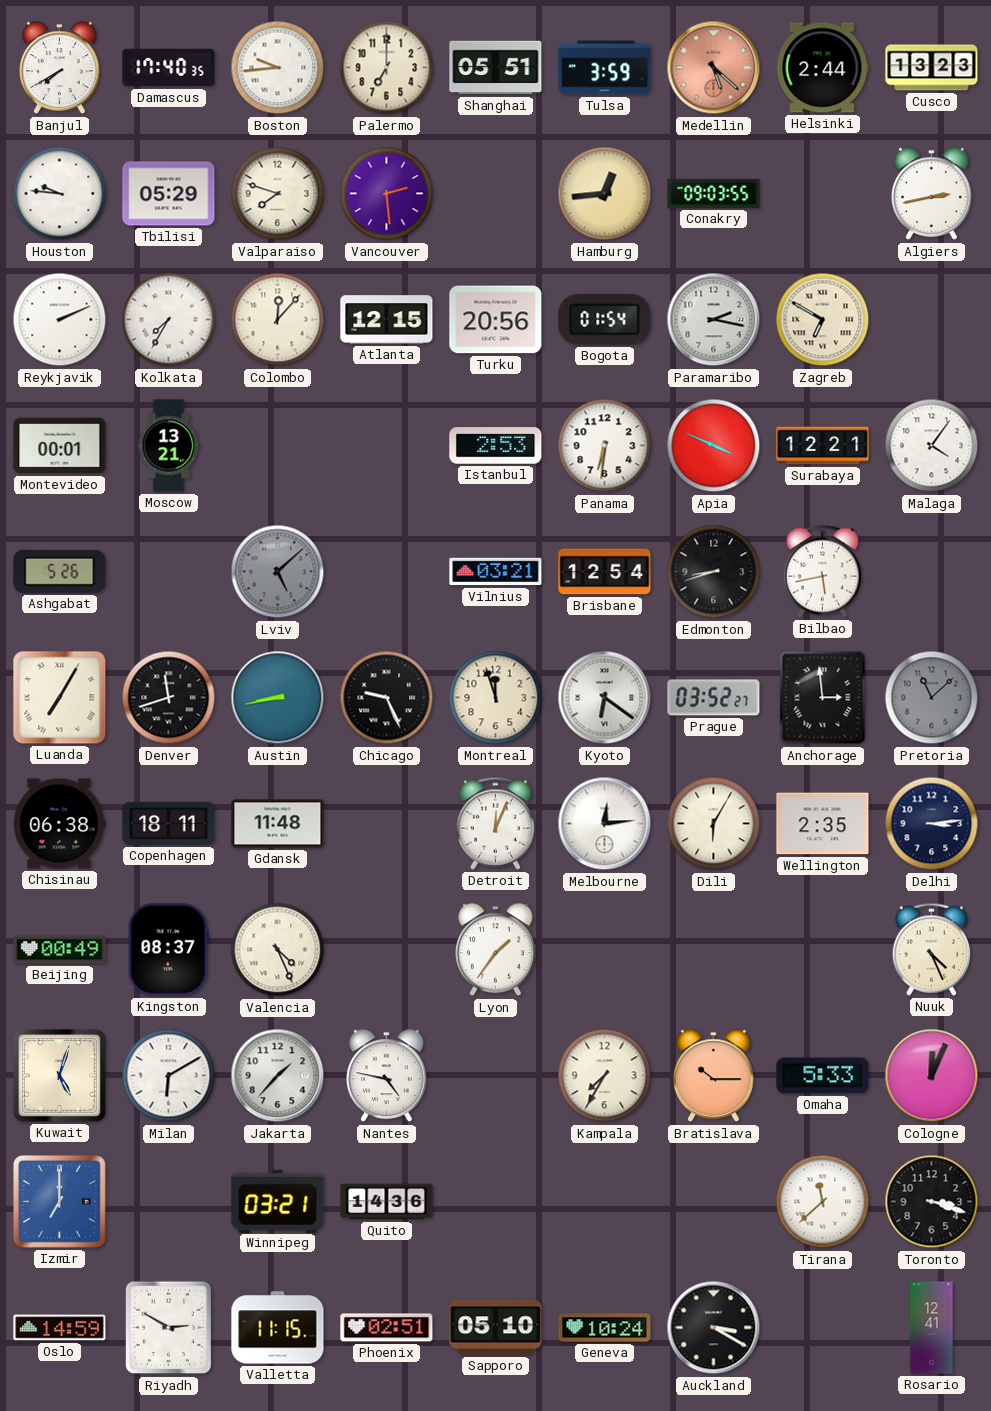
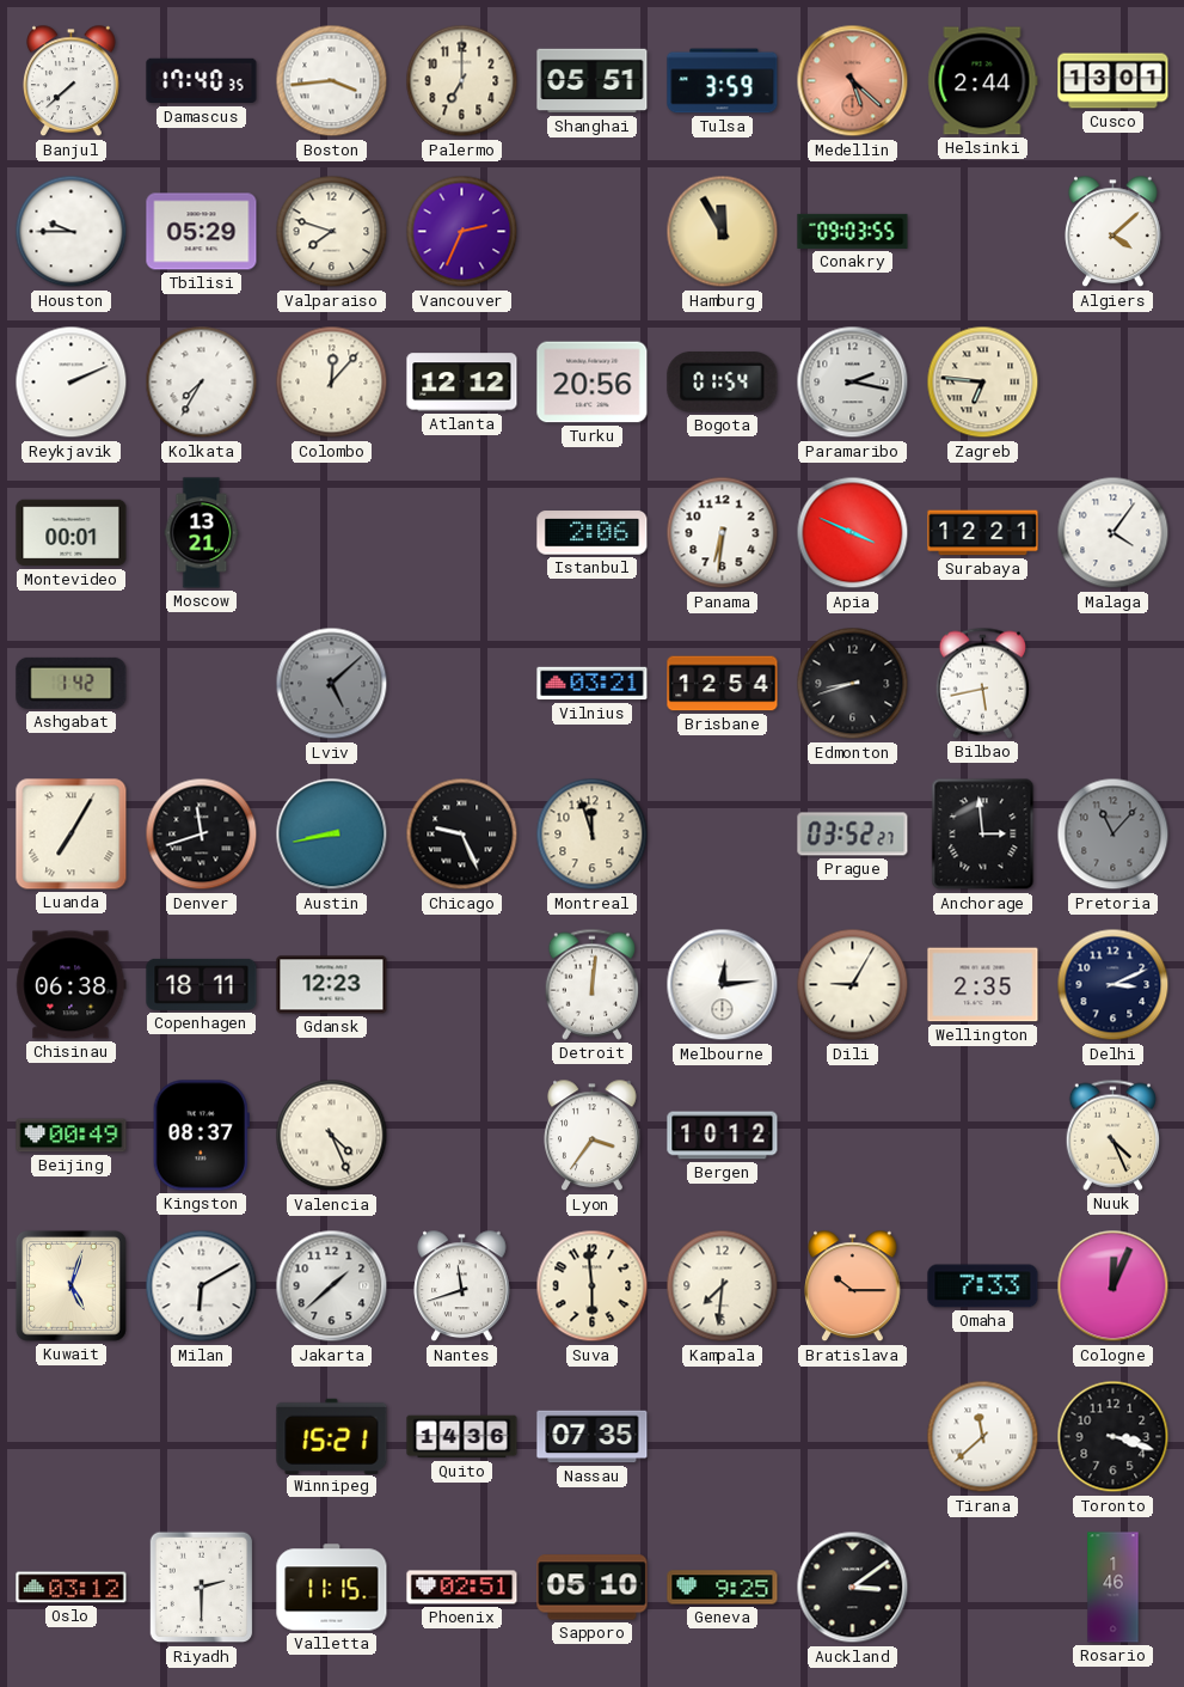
Banjul: 7:40 -> 7:38 (72, 81)
Boston: 9:44 -> 3:44 (332, 81)
Cusco: 13:23 -> 13:01 (1114, 81)
Houston: 9:46 -> 9:45 (72, 232)
Vancouver: 2:29 -> 2:34 (462, 232)
Hamburg: 12:44 -> 11:55 (723, 232)
Algiers: 2:43 -> 4:08 (1114, 232)
Atlanta: 12:15 -> 12:12 (462, 383)
Zagreb: 6:50 -> 6:46 (983, 383)
Istanbul: 2:53 -> 2:06 (593, 533)
Ashgabat: 5:26 -> 1:42 (72, 683)
Kyoto: 6:21 -> none (605, 698)
Pretoria: 11:08 -> 11:07 (1114, 835)
Gdansk: 11:48 -> 12:23 (332, 985)
Detroit: 12:04 -> 12:01 (591, 984)
Dili: 6:05 -> 9:05 (853, 985)
Delhi: 3:14 -> 3:11 (1114, 985)
Lyon: 1:36 -> 3:36 (593, 1136)
Bergen: none -> 10:12 (723, 1136)
Jakarta: 1:37 -> 1:38 (332, 1286)
Nantes: 4:47 -> 11:42 (462, 1286)
Suva: none -> 5:59 (593, 1286)
Kampala: 7:35 -> 7:31 (723, 1286)
Omaha: 5:33 -> 7:33 (983, 1286)
Izmir: 7:00 -> none (59, 1201)
Winnipeg: 03:21 -> 15:21 (332, 1436)
Nassau: none -> 07:35 (593, 1437)
Oslo: 14:59 -> 03:12 (72, 1588)
Riyadh: 2:50 -> 2:30 (202, 1588)
Geneva: 10:24 -> 9:25 (723, 1588)
Auckland: 3:20 -> 3:09 (853, 1588)
Rosario: 12:41 -> 1:46 (1114, 1588)
